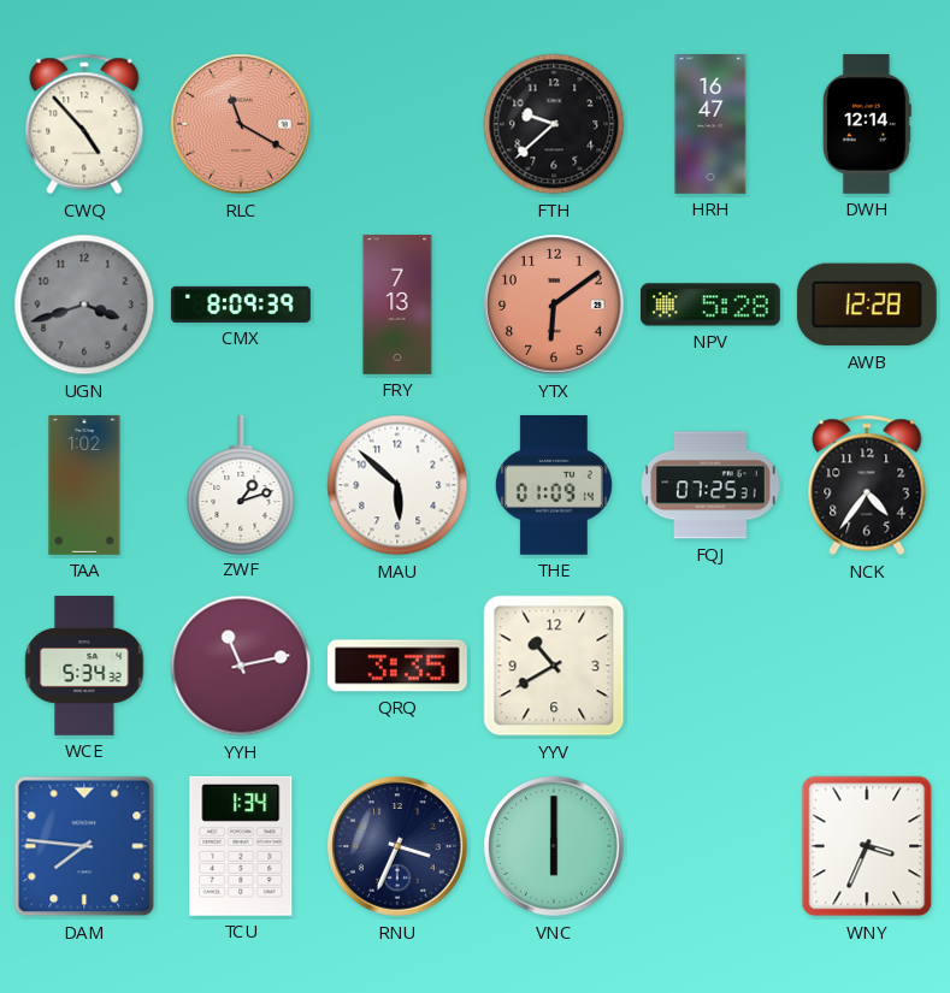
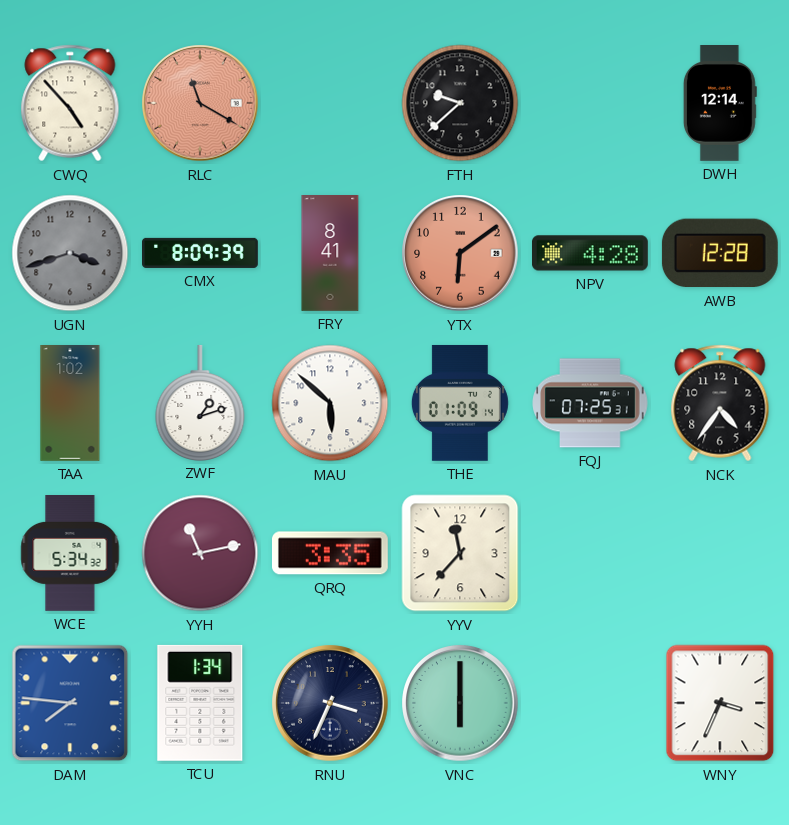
HRH: 16:47 -> none (710, 125)
FRY: 7:13 -> 8:41 (330, 254)
NPV: 5:28 -> 4:28 (591, 253)
YYV: 10:40 -> 11:37 (460, 553)
